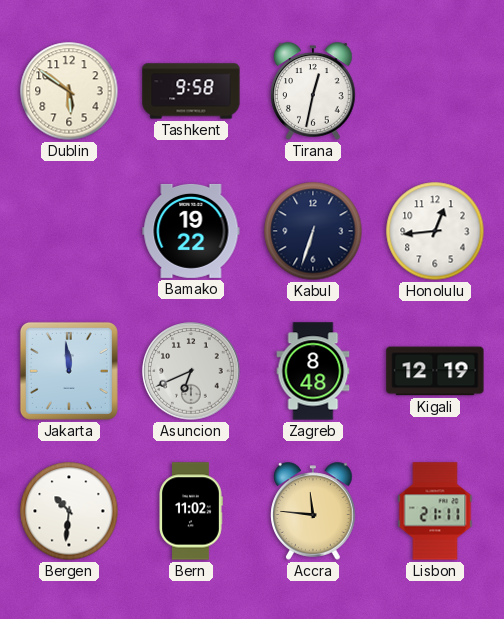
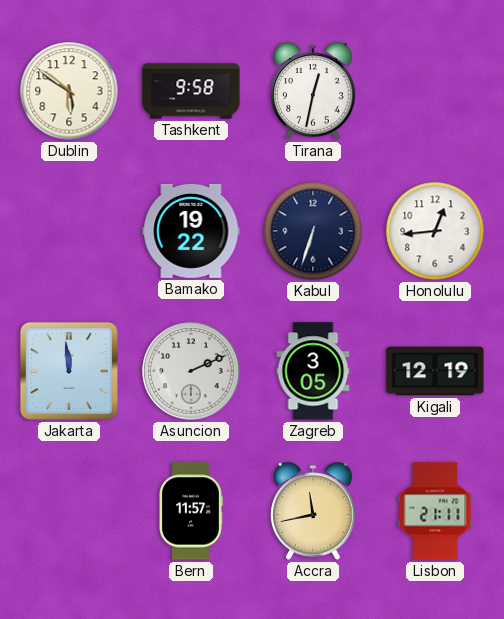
Asuncion: 6:41 -> 2:11 (191, 371)
Zagreb: 8:48 -> 3:05 (313, 371)
Bergen: 10:31 -> none (69, 511)
Bern: 11:02 -> 11:57 (191, 511)
Accra: 11:46 -> 11:43 (313, 511)
